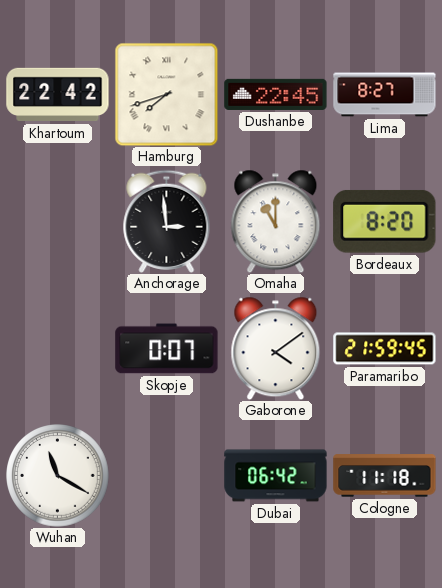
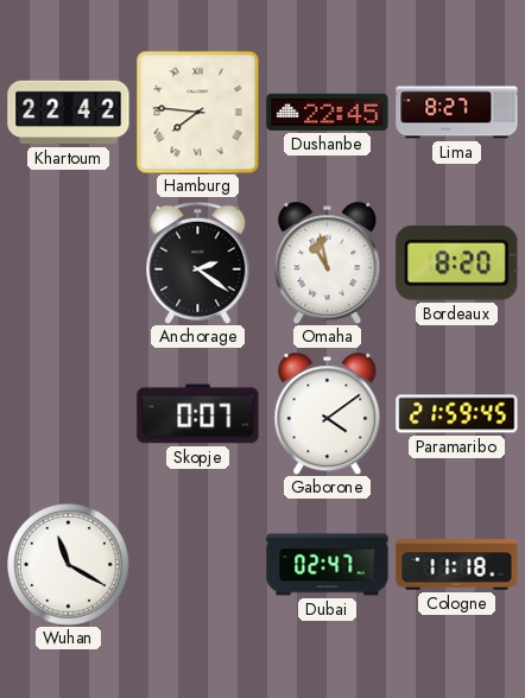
Hamburg: 7:42 -> 7:46 (197, 112)
Anchorage: 2:59 -> 2:21 (198, 262)
Omaha: 11:00 -> 10:58 (328, 262)
Dubai: 06:42 -> 02:47 (328, 565)
